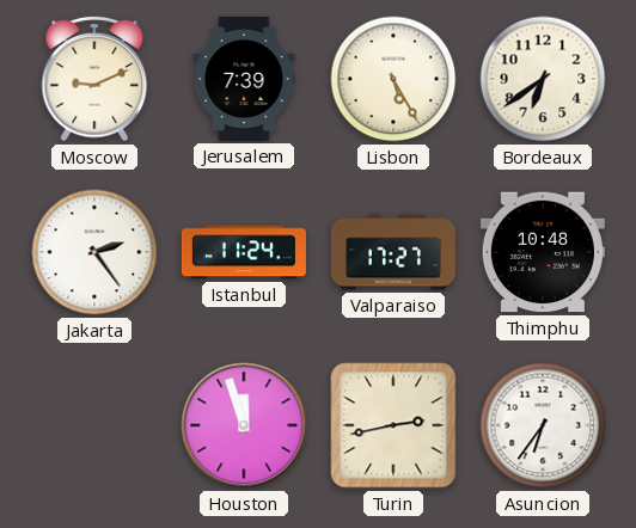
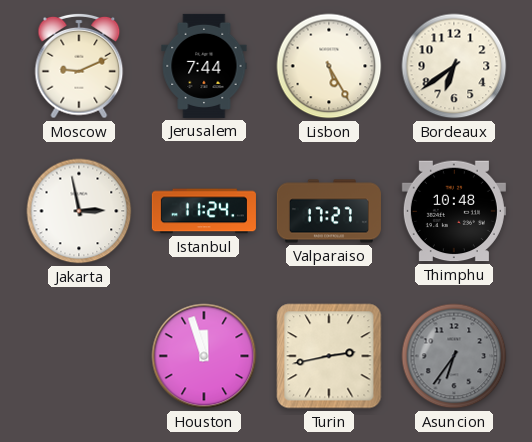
Jerusalem: 7:39 -> 7:44 (204, 66)
Jakarta: 2:24 -> 2:58 (79, 211)
Asuncion dial: white -> grey (454, 356)
